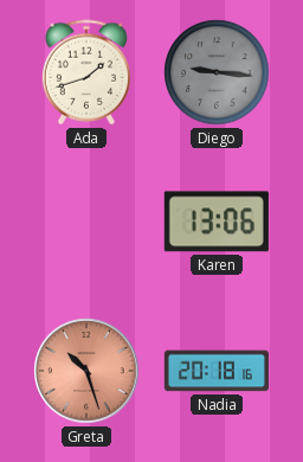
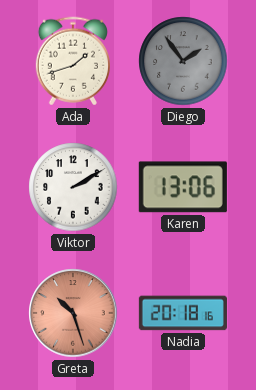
Diego: 9:16 -> 1:54 (183, 61)
Viktor: none -> 2:10 (73, 187)
